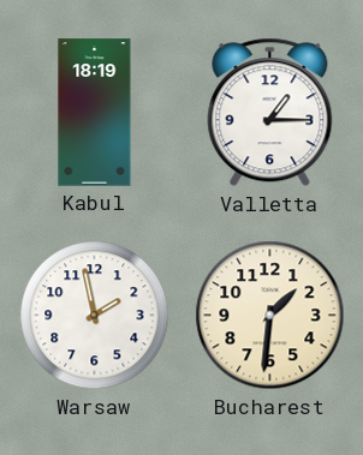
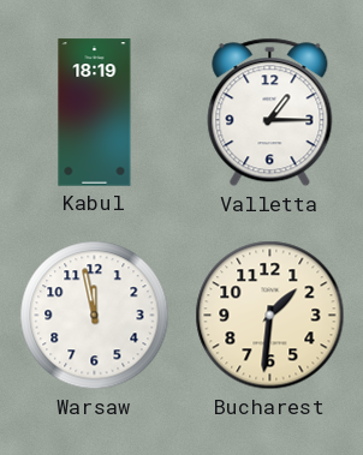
Warsaw: 1:58 -> 11:58 (95, 316)
